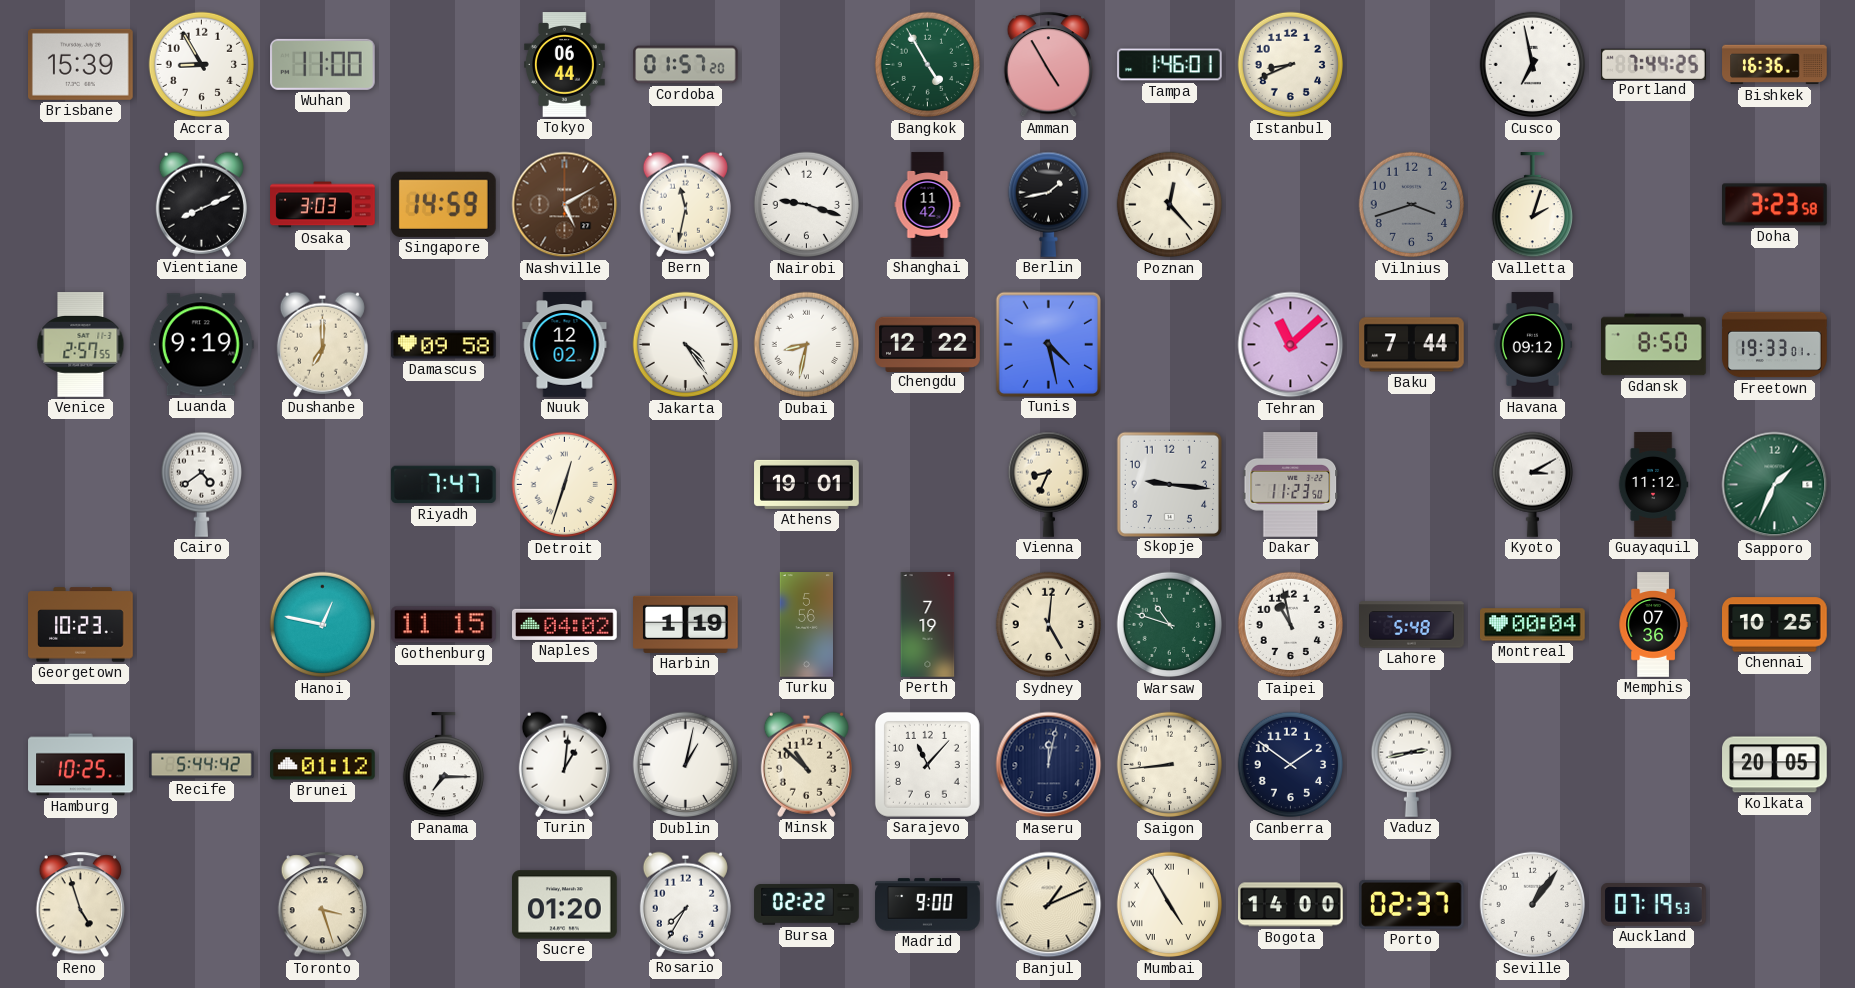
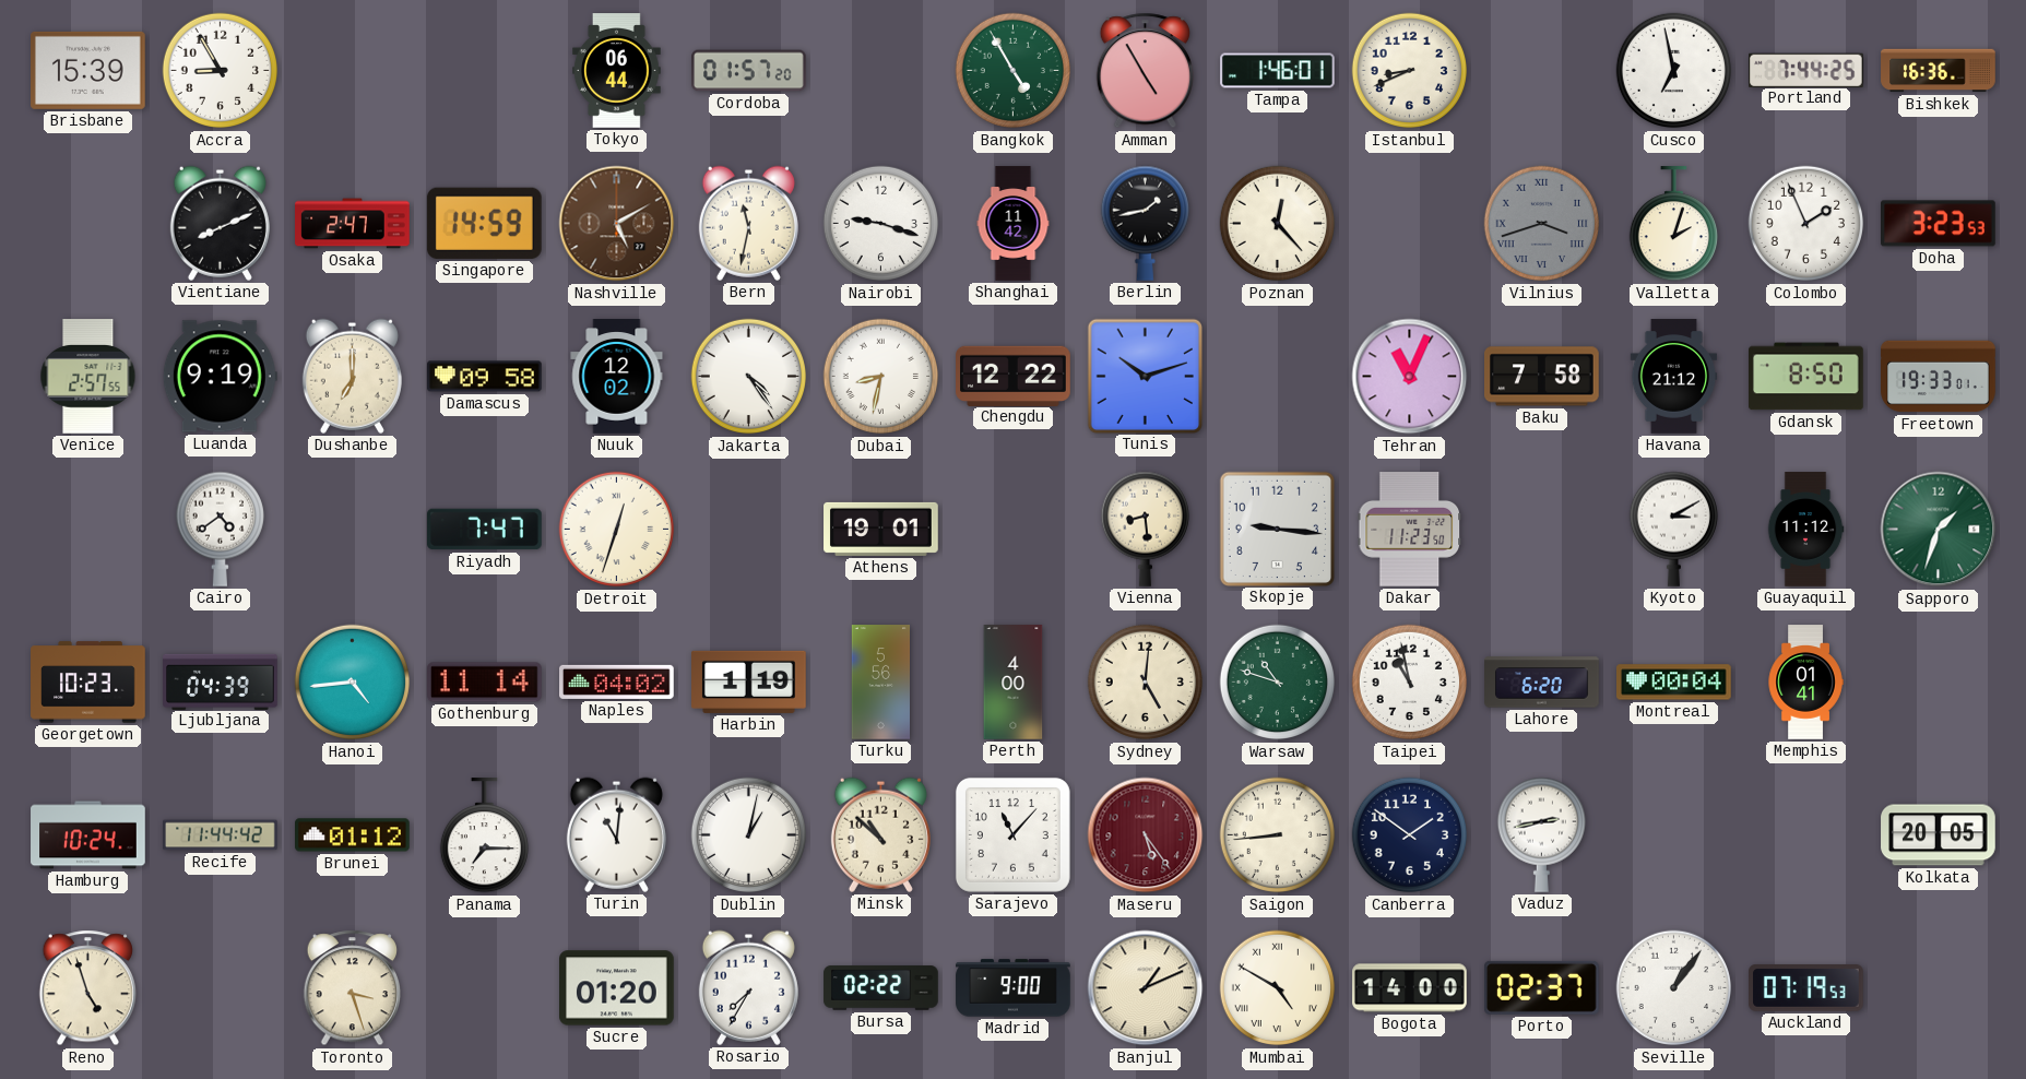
Wuhan: 11:00 -> none (323, 64)
Osaka: 3:03 -> 2:47 (353, 224)
Vilnius numerals: Arabic -> Roman (1542, 224)
Colombo: none -> 1:56 (1806, 224)
Doha: 3:23:58 -> 3:23:53 (1939, 224)
Tunis: 4:28 -> 10:12 (1145, 376)
Tehran: 11:08 -> 11:04 (1410, 377)
Baku: 7:44 -> 7:58 (1542, 377)
Havana: 09:12 -> 21:12 (1674, 377)
Vienna: 8:34 -> 8:29 (1145, 529)
Sapporo: 1:34 -> 1:33 (1939, 530)
Ljubljana: none -> 04:39 (221, 681)
Hanoi: 12:47 -> 4:44 (353, 683)
Gothenburg: 11:15 -> 11:14 (485, 683)
Perth: 7:19 -> 4:00 (1014, 683)
Lahore: 5:48 -> 6:20 (1542, 683)
Memphis: 07:36 -> 01:41 (1805, 683)
Chennai: 10:25 -> none (1775, 625)
Hamburg: 10:25 -> 10:24 (88, 835)
Recife: 5:44 -> 11:44 (221, 835)
Turin: 1:01 -> 11:01 (616, 834)
Maseru: 12:02 -> 5:24 (1146, 835)
Maseru dial: navy -> burgundy (1146, 835)
Mumbai: 4:55 -> 4:50 (1278, 988)
